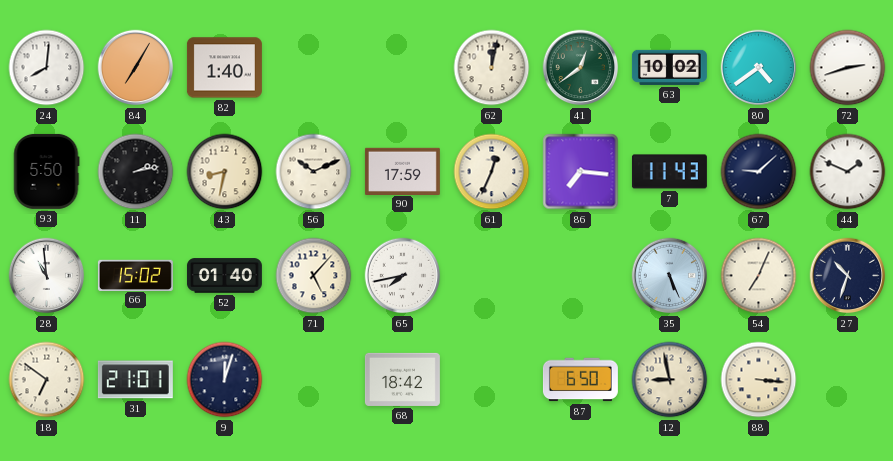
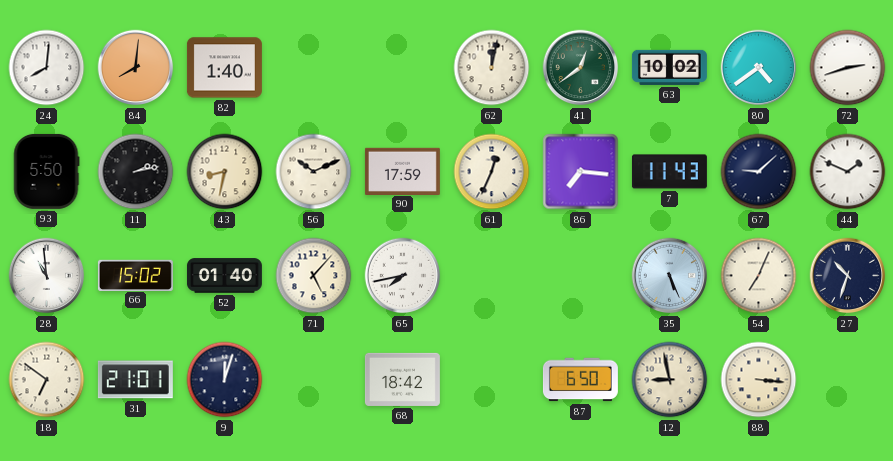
84: 7:05 -> 8:01 (136, 68)
